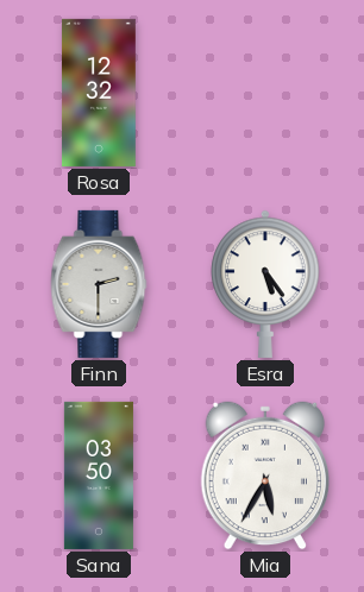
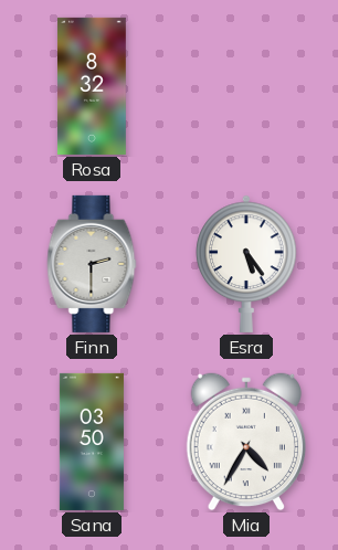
Rosa: 12:32 -> 8:32 (92, 86)
Mia: 5:35 -> 4:35 (245, 442)
